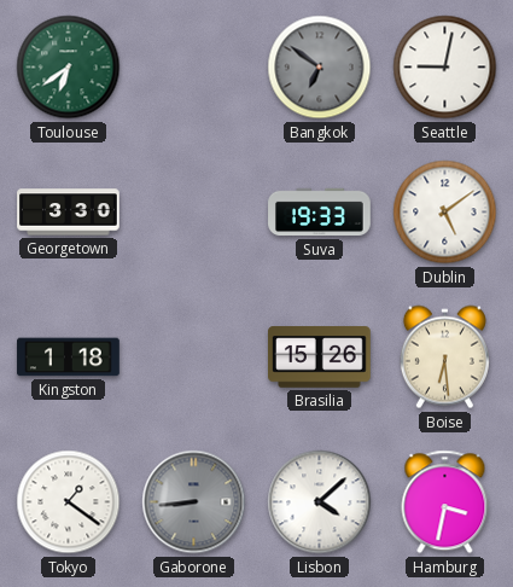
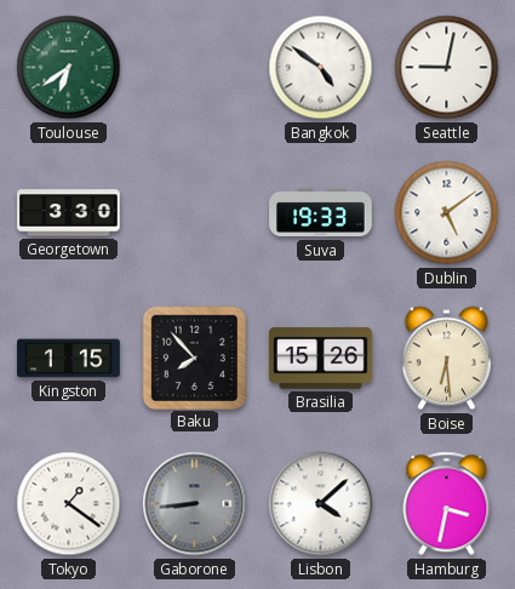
Bangkok: 6:51 -> 4:51 (321, 68)
Bangkok dial: grey -> white (321, 68)
Kingston: 1:18 -> 1:15 (69, 359)
Baku: none -> 7:53 (194, 358)
